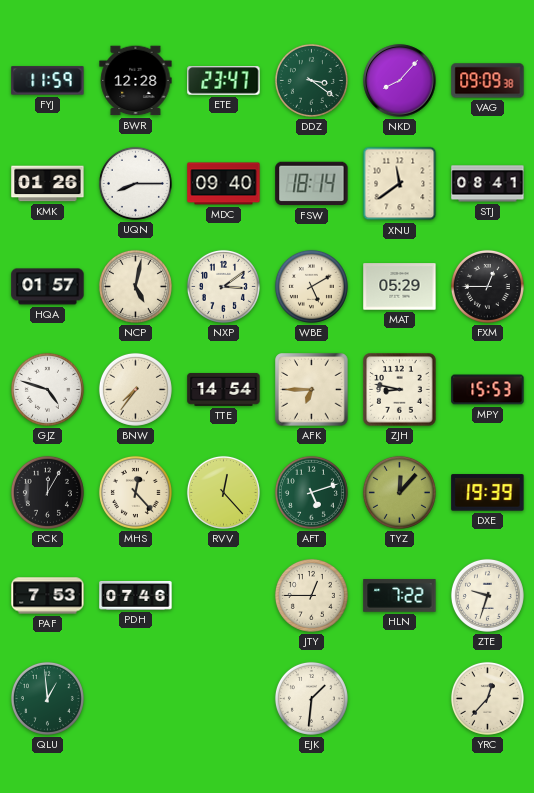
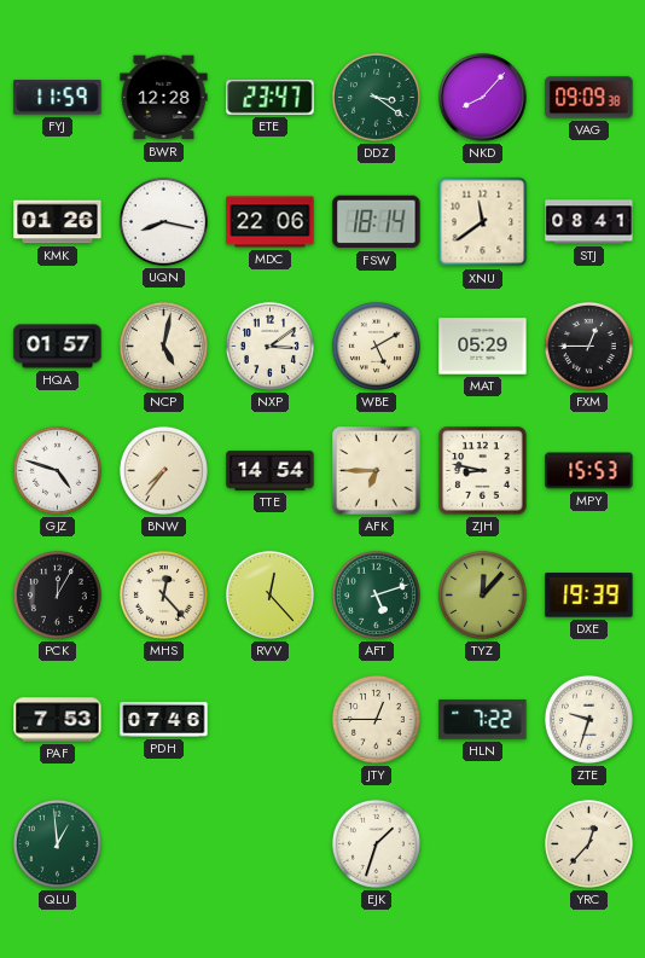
UQN: 8:15 -> 8:17 (163, 221)
MDC: 09:40 -> 22:06 (271, 222)
EJK: 1:31 -> 1:33 (376, 843)
